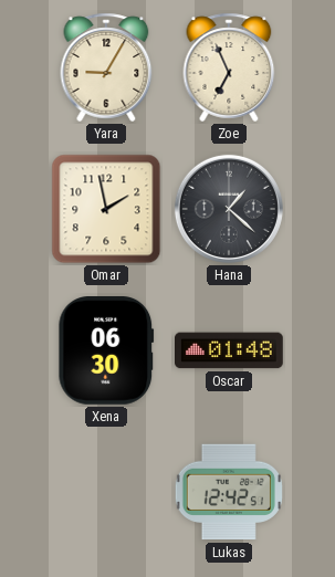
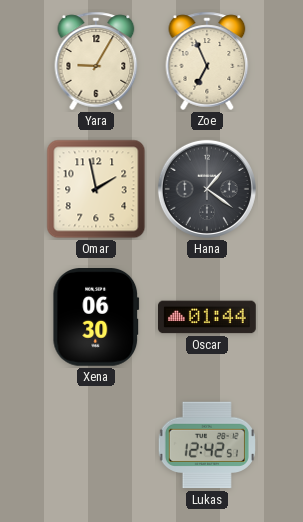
Hana: 1:22 -> 1:21 (207, 189)
Oscar: 01:48 -> 01:44 (208, 317)
